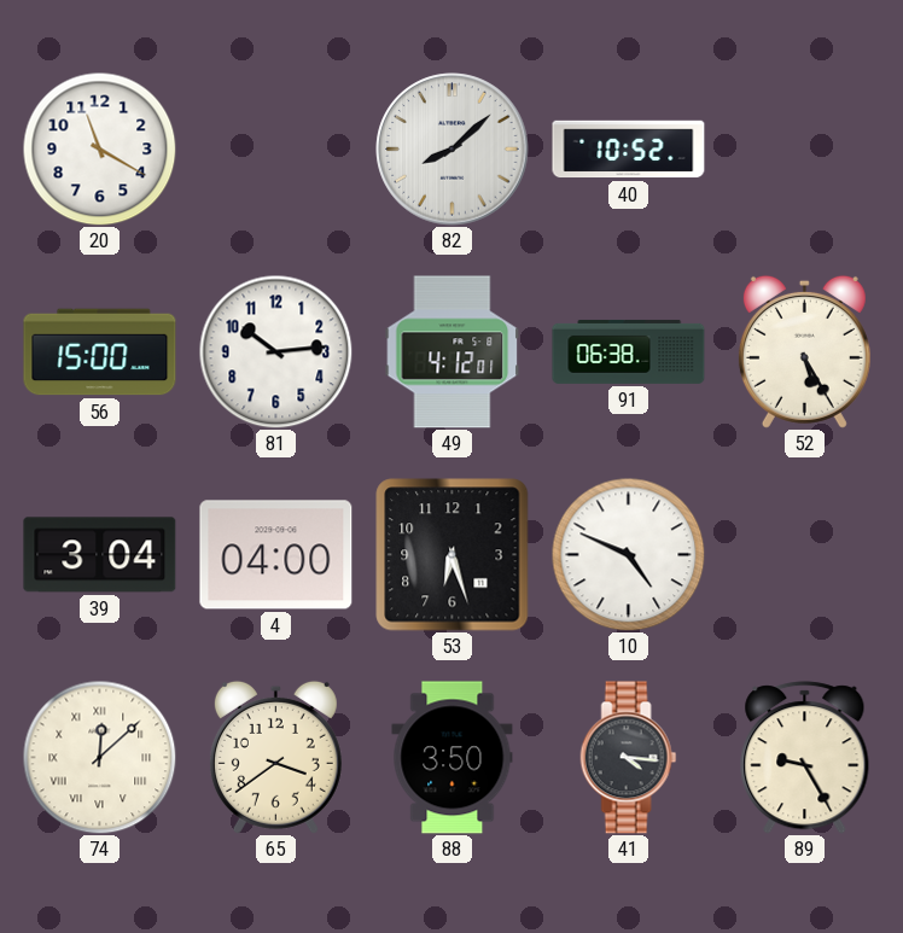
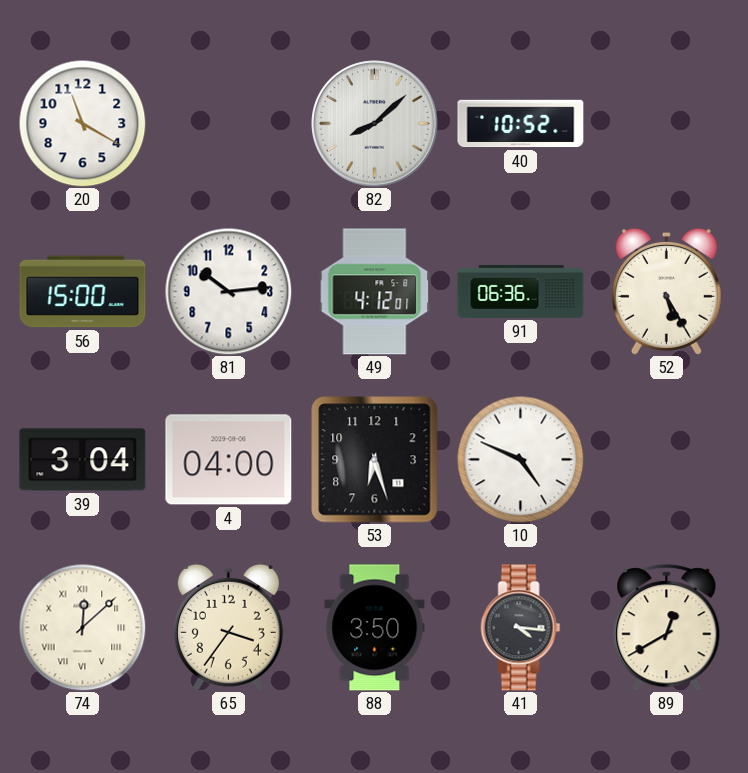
91: 06:38 -> 06:36 (521, 291)
65: 3:39 -> 3:36 (228, 627)
89: 9:25 -> 12:40 (667, 628)
